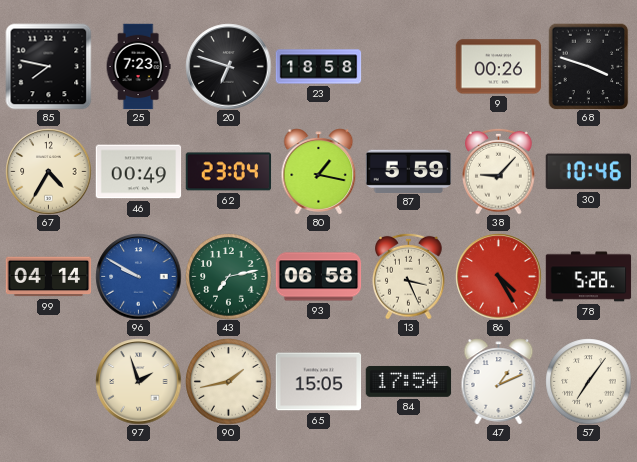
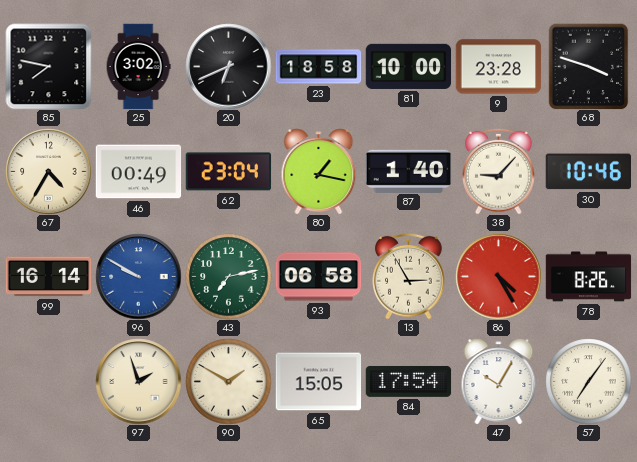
25: 7:23 -> 3:02 (138, 66)
20: 6:48 -> 6:41 (228, 66)
81: none -> 10:00 (408, 66)
9: 00:26 -> 23:28 (498, 67)
87: 5:59 -> 1:40 (408, 171)
99: 04:14 -> 16:14 (48, 277)
13: 3:26 -> 2:55 (409, 276)
78: 5:26 -> 8:26 (588, 277)
90: 1:43 -> 1:50 (228, 381)
47: 1:11 -> 10:05 (499, 381)
